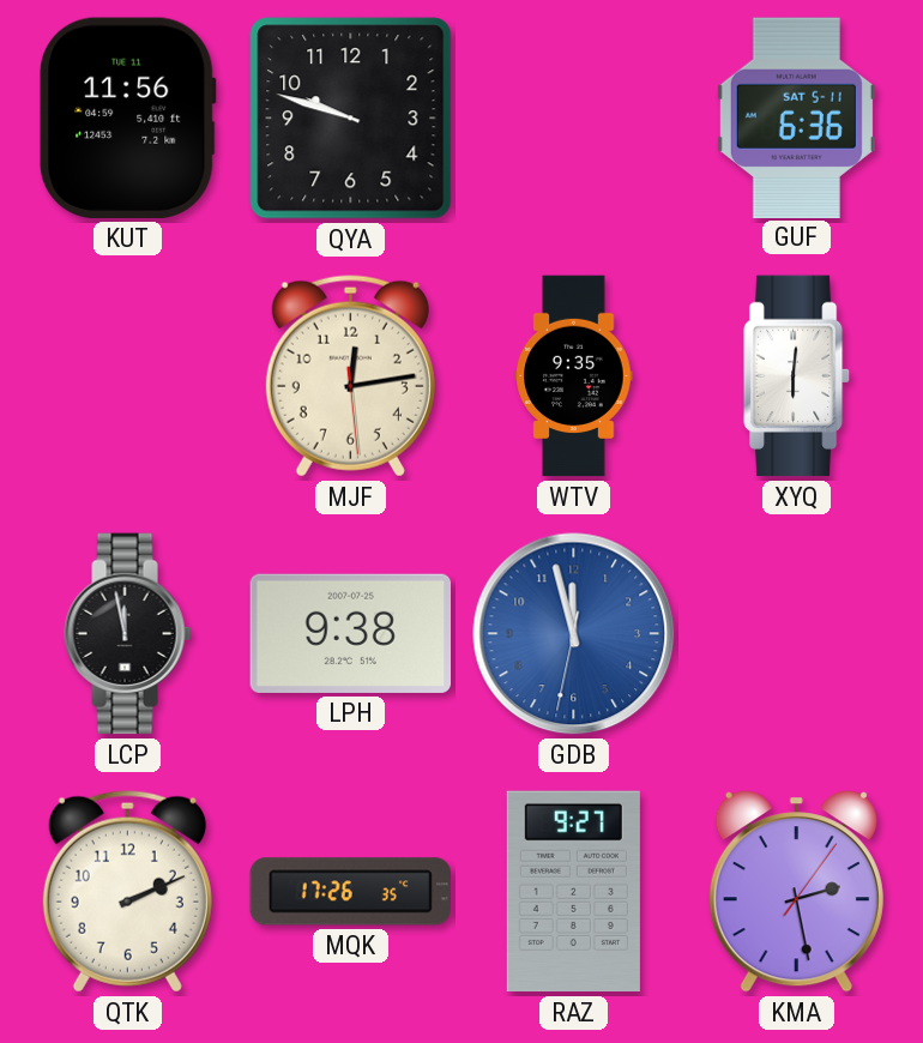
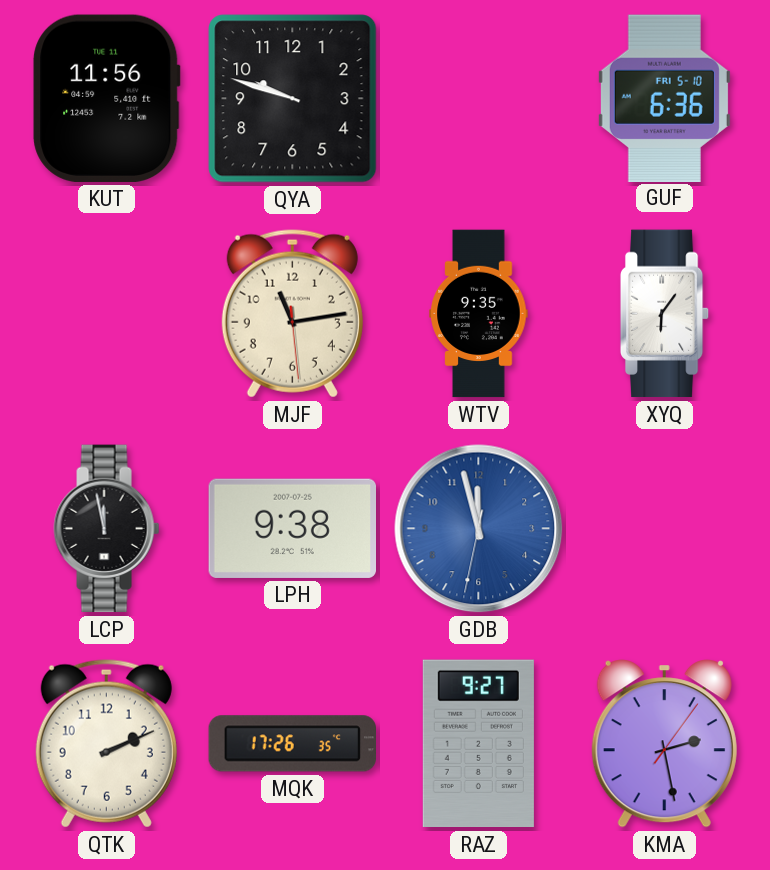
GUF date: SAT 5-11 -> FRI 5-10 (664, 98)
MJF: 12:13 -> 11:13 (292, 314)
XYQ: 6:01 -> 6:06 (665, 314)
